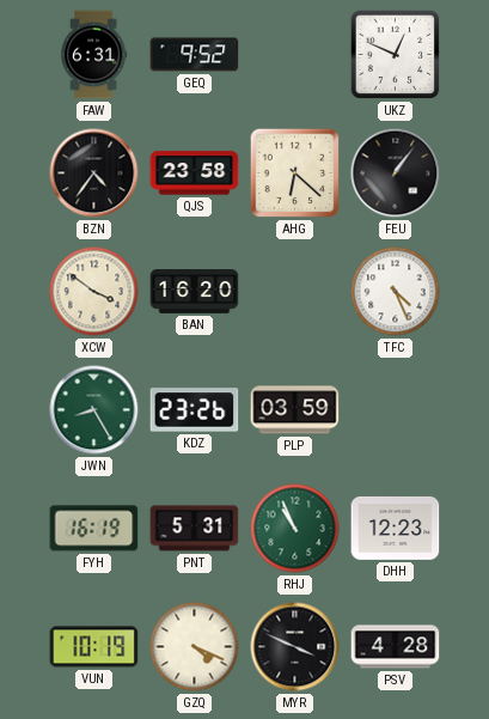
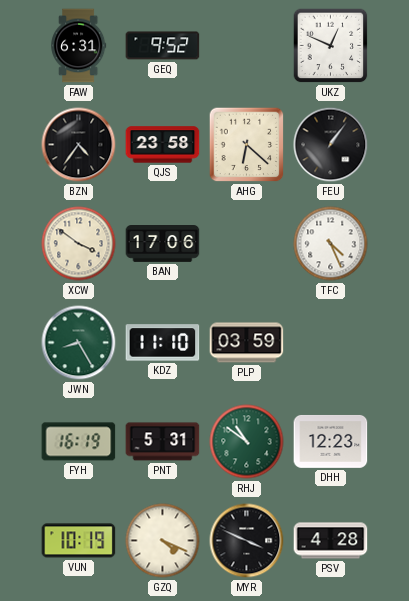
BAN: 16:20 -> 17:06 (163, 244)
KDZ: 23:26 -> 11:10 (163, 343)
RHJ: 10:56 -> 10:51 (247, 442)
